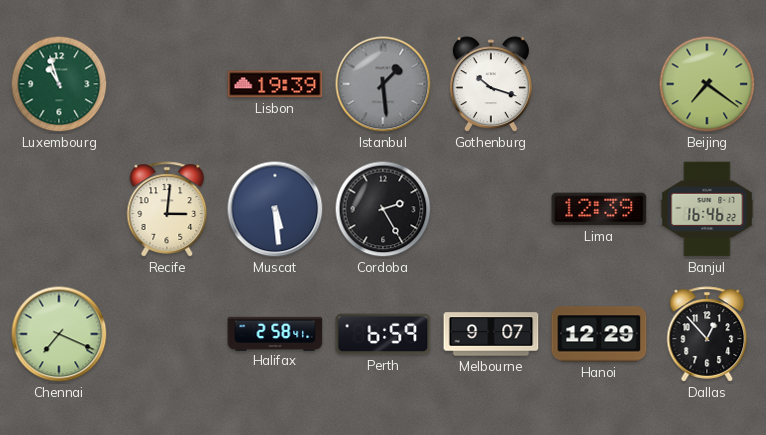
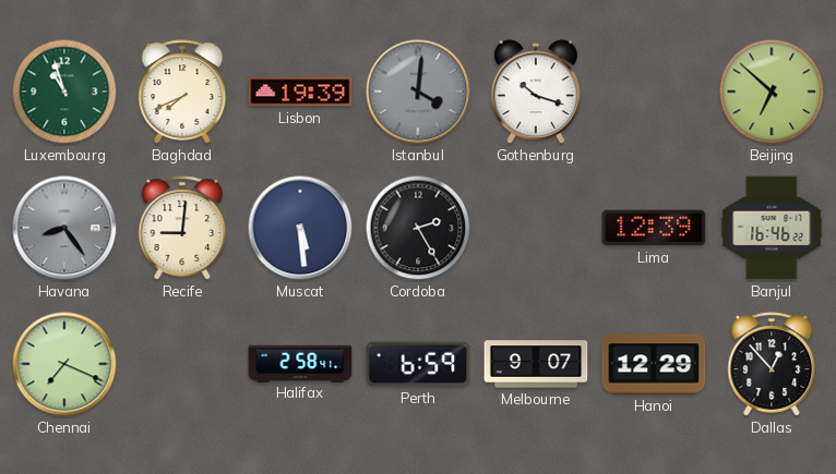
Baghdad: none -> 7:41 (182, 92)
Istanbul: 1:29 -> 4:01 (418, 92)
Beijing: 7:21 -> 6:52 (772, 92)
Havana: none -> 8:24 (64, 228)
Recife: 3:01 -> 9:01 (182, 228)
